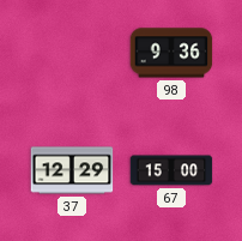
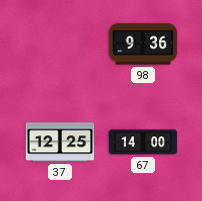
37: 12:29 -> 12:25 (60, 142)
67: 15:00 -> 14:00 (143, 142)
